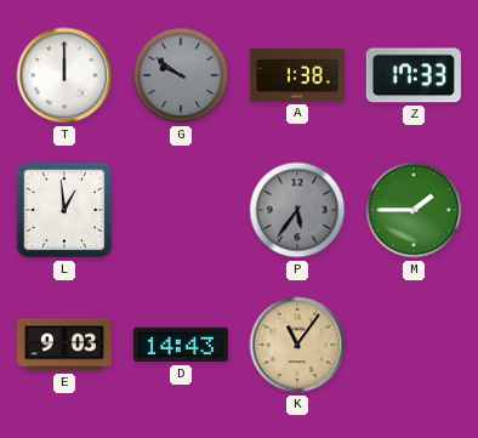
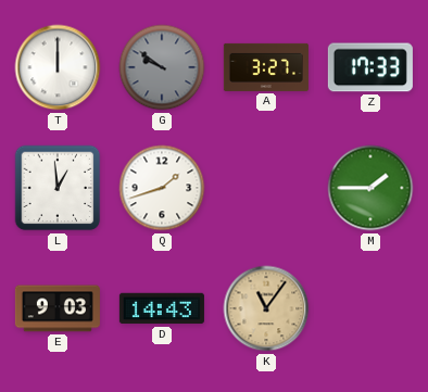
A: 1:38 -> 3:27 (266, 67)
Q: none -> 1:42 (162, 188)
P: 5:36 -> none (297, 210)
